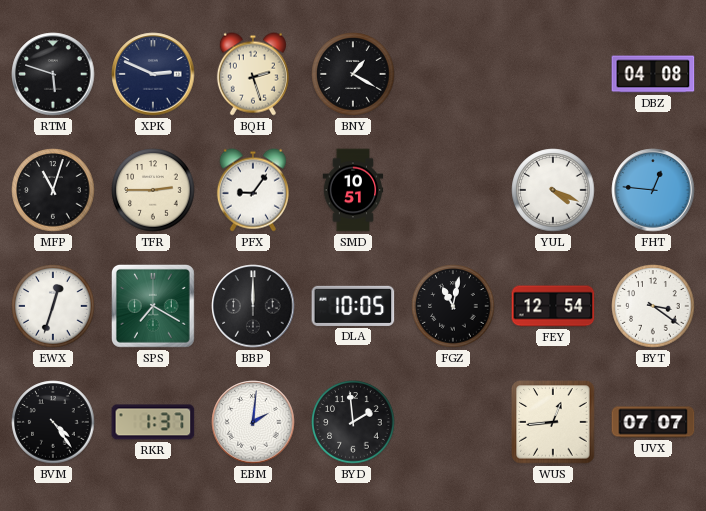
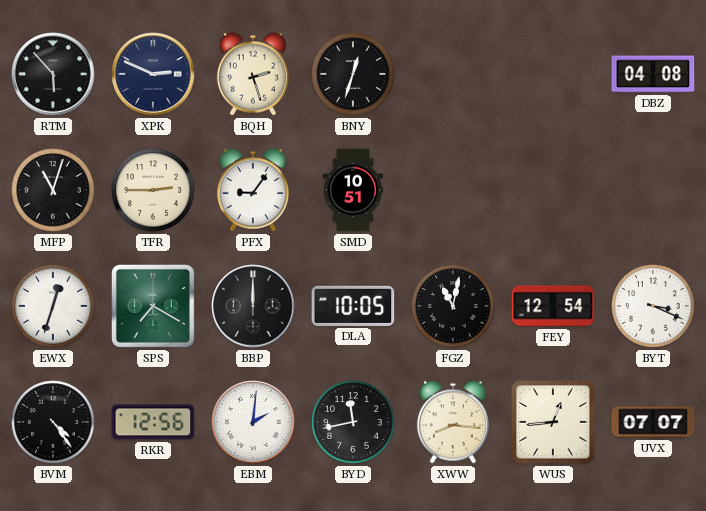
RTM: 5:48 -> 5:53 (53, 74)
BNY: 1:20 -> 12:33 (353, 74)
YUL: 4:19 -> none (553, 190)
FHT: 12:46 -> none (653, 190)
BYT: 3:21 -> 3:19 (653, 306)
RKR: 1:37 -> 12:56 (153, 422)
BYD: 1:59 -> 11:43 (353, 422)
XWW: none -> 8:16 (453, 422)
